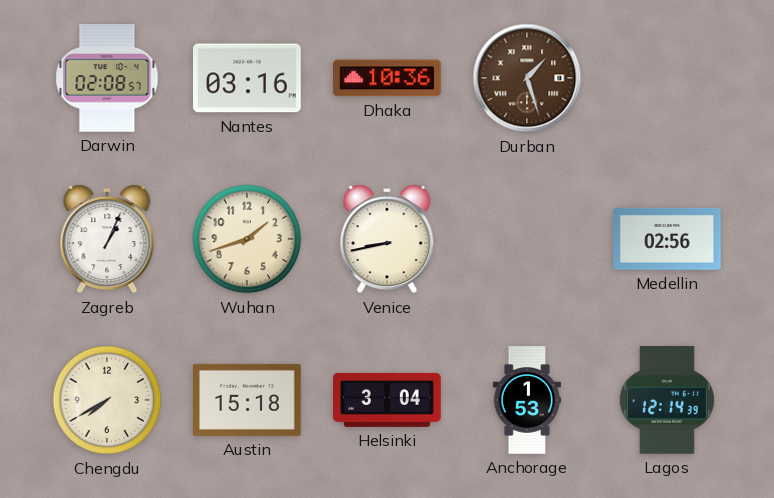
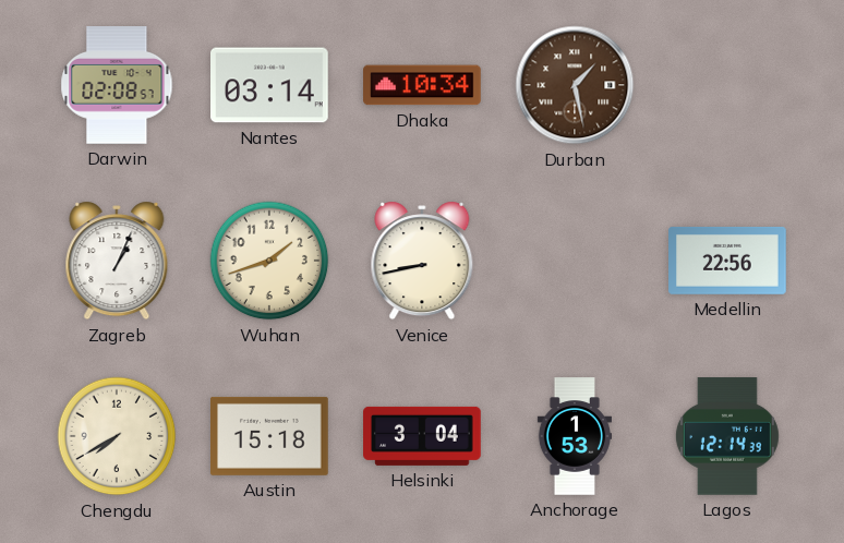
Nantes: 03:16 -> 03:14 (270, 85)
Dhaka: 10:36 -> 10:34 (422, 85)
Durban: 1:27 -> 1:28 (575, 85)
Medellin: 02:56 -> 22:56 (727, 261)
